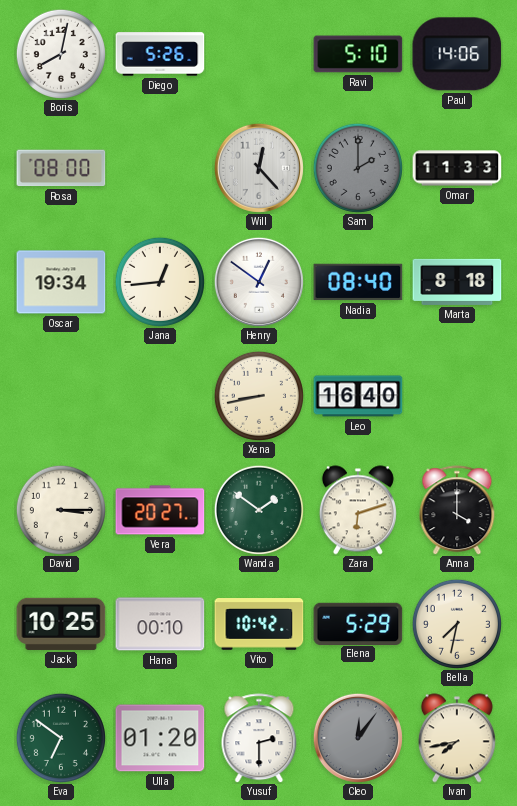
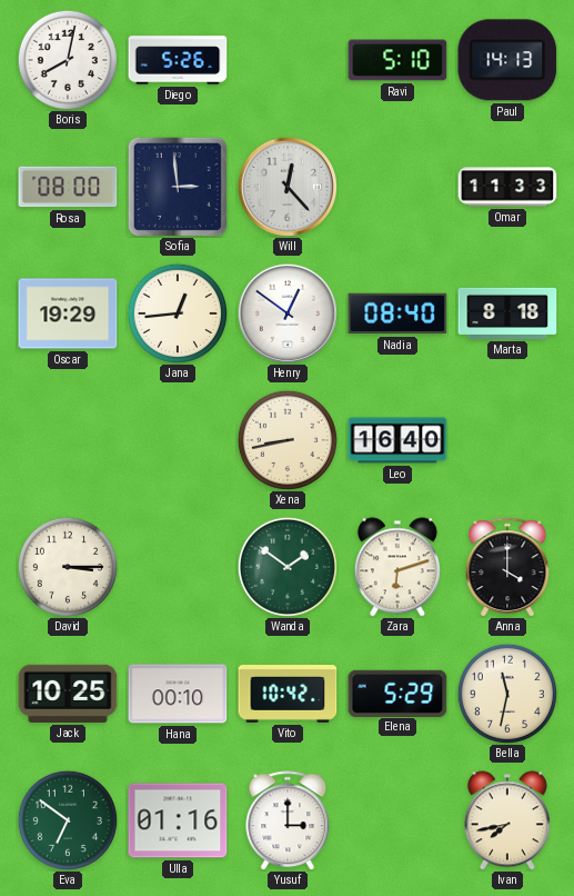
Paul: 14:06 -> 14:13 (507, 60)
Sofia: none -> 2:59 (178, 187)
Sam: 2:00 -> none (358, 168)
Oscar: 19:34 -> 19:29 (68, 313)
Vera: 20:27 -> none (160, 510)
Bella: 7:32 -> 11:32 (507, 694)
Ulla: 01:20 -> 01:16 (178, 820)
Yusuf: 2:30 -> 3:00 (288, 820)
Cleo: 12:06 -> none (358, 738)
